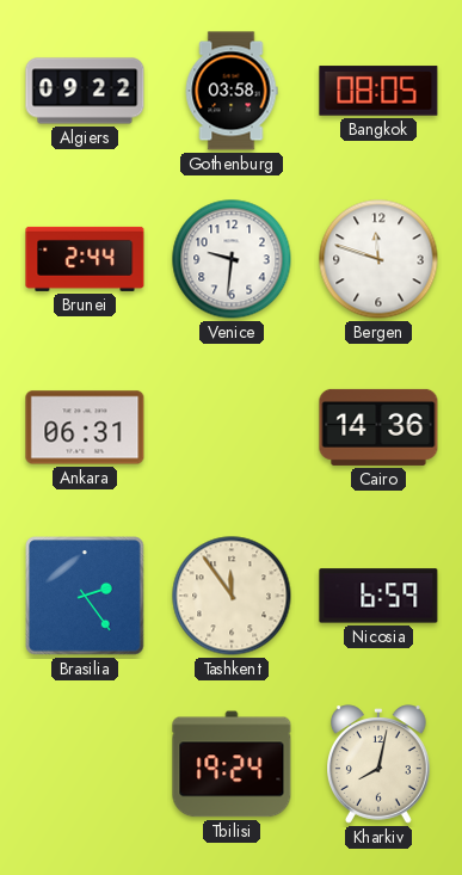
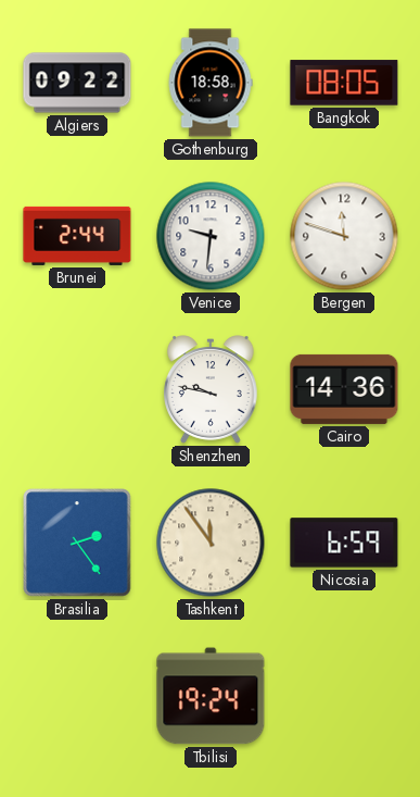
Gothenburg: 03:58 -> 18:58 (211, 83)
Ankara: 06:31 -> none (85, 427)
Shenzhen: none -> 9:47 (212, 389)
Kharkiv: 8:02 -> none (380, 764)
